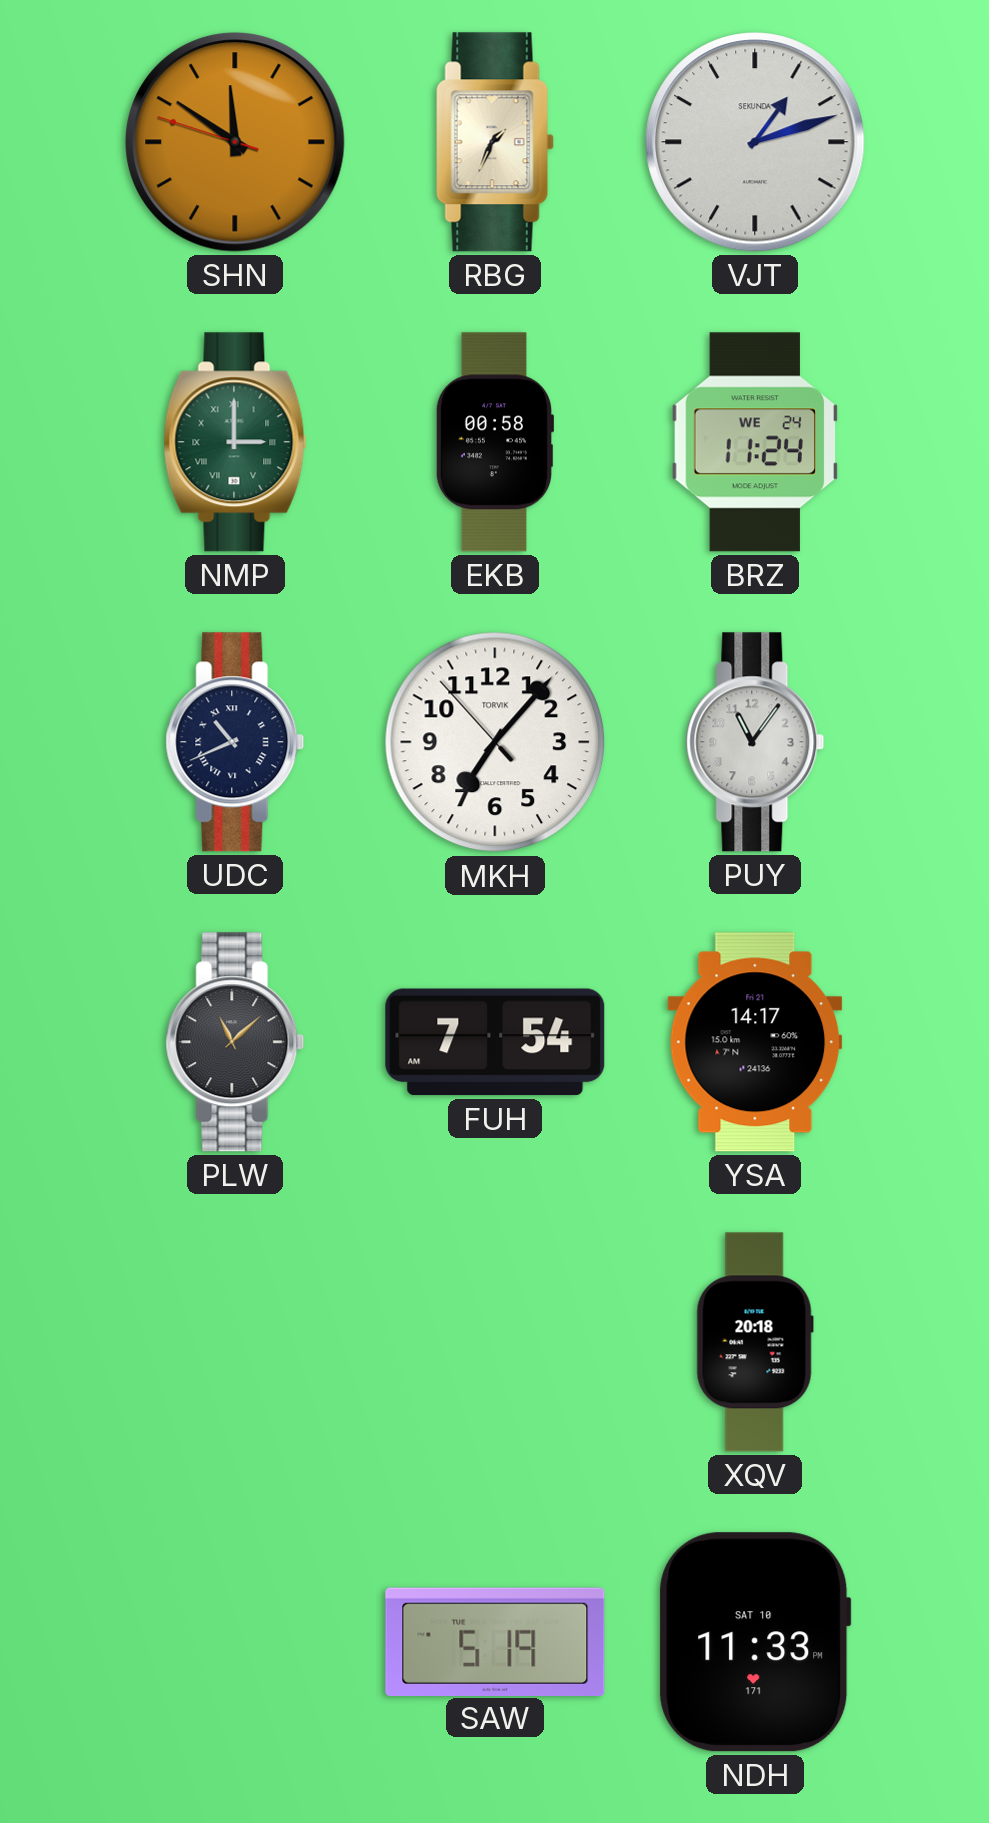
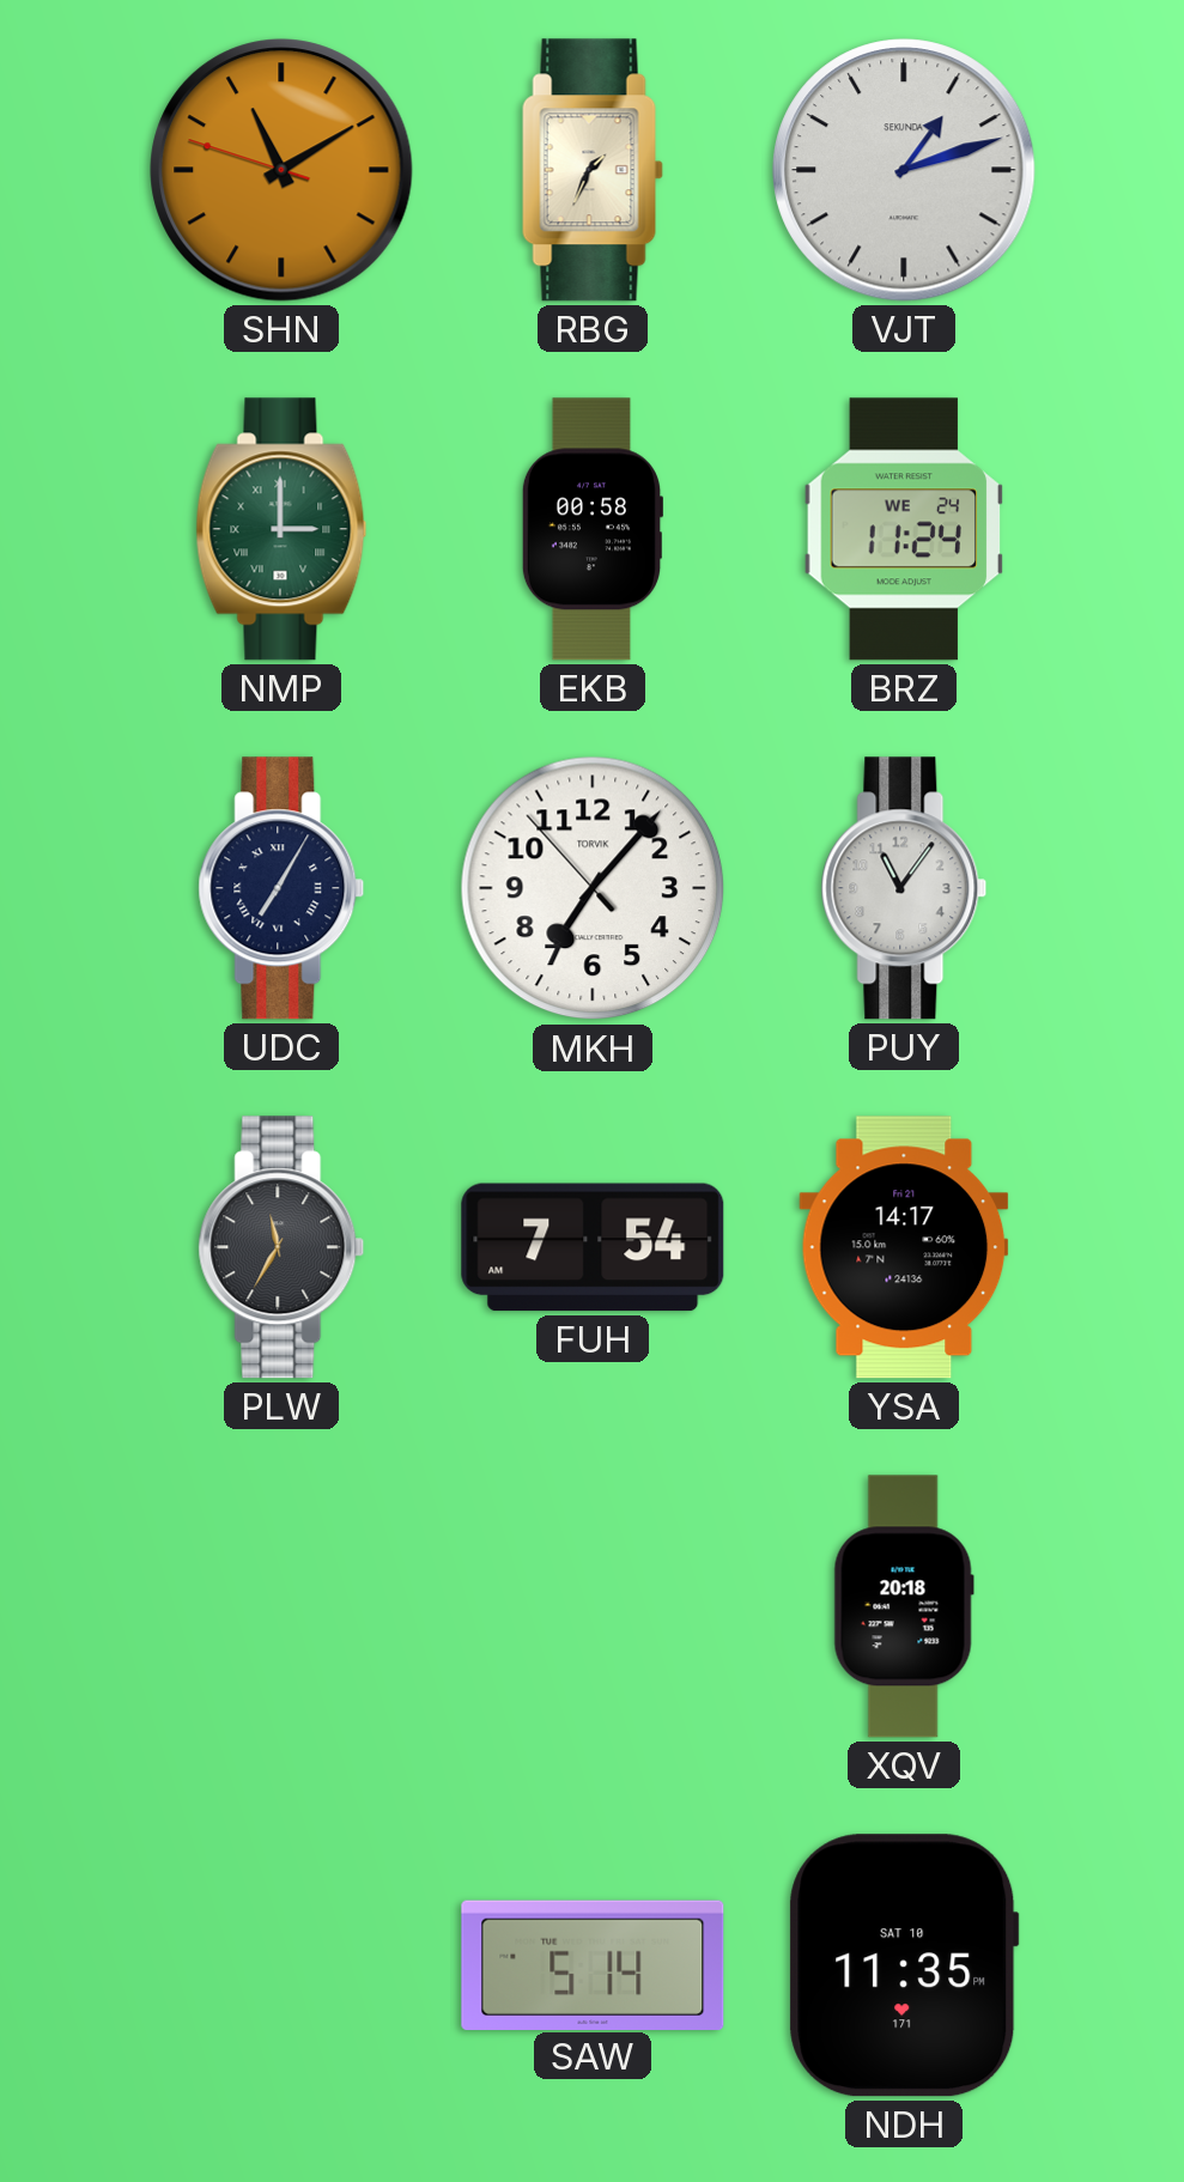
SHN: 11:50 -> 11:09 (281, 170)
UDC: 10:41 -> 7:05 (281, 888)
PLW: 11:08 -> 11:35 (281, 1247)
SAW: 5:19 -> 5:14 (593, 1964)
NDH: 11:33 -> 11:35 (904, 1965)
